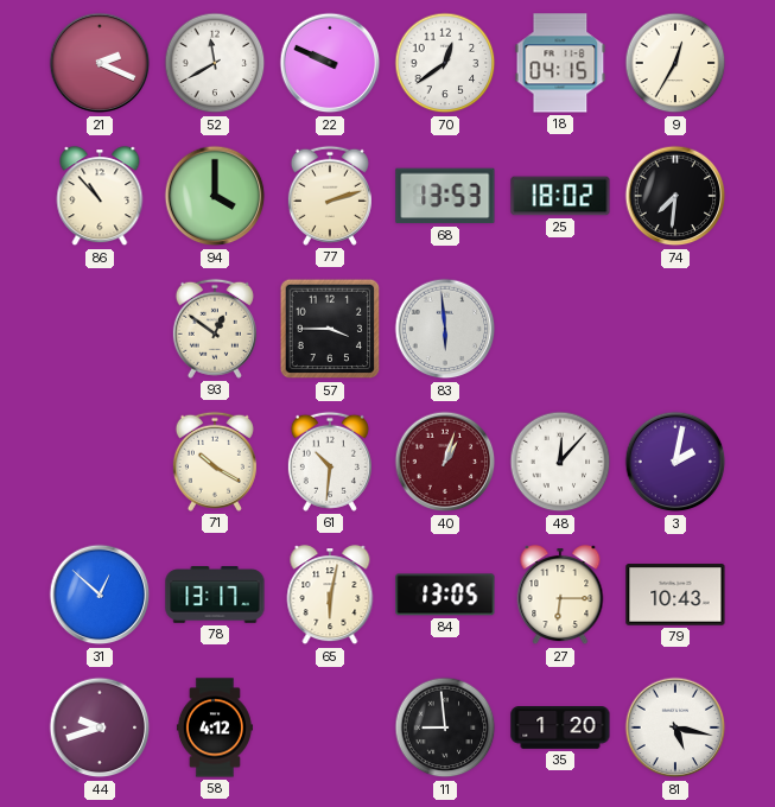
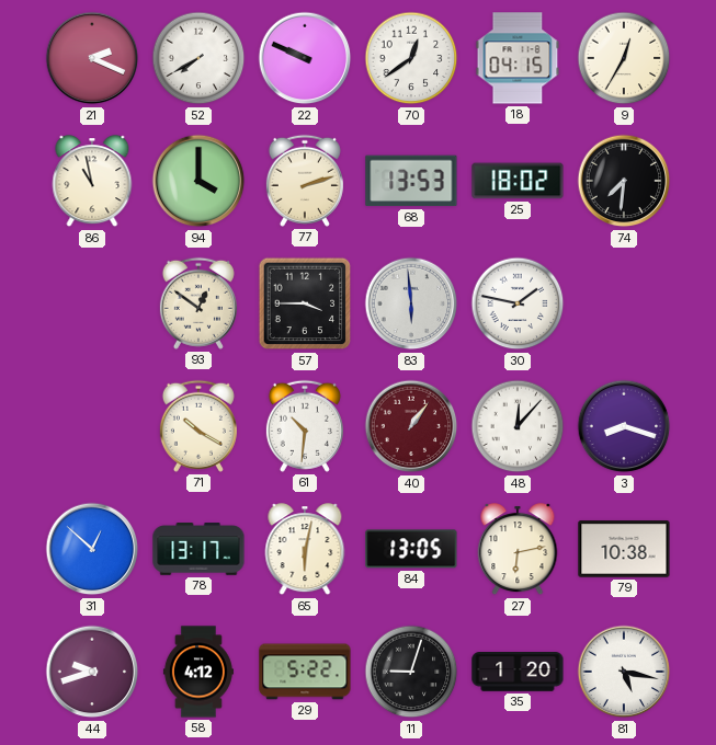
52: 11:40 -> 7:40 (198, 58)
86: 10:53 -> 10:58 (92, 182)
30: none -> 1:47 (518, 303)
40: 1:03 -> 1:06 (411, 426)
3: 2:02 -> 8:18 (624, 426)
27: 6:15 -> 6:13 (518, 550)
79: 10:43 -> 10:38 (624, 549)
29: none -> 5:22 (305, 672)
11: 8:59 -> 9:03 (411, 672)
